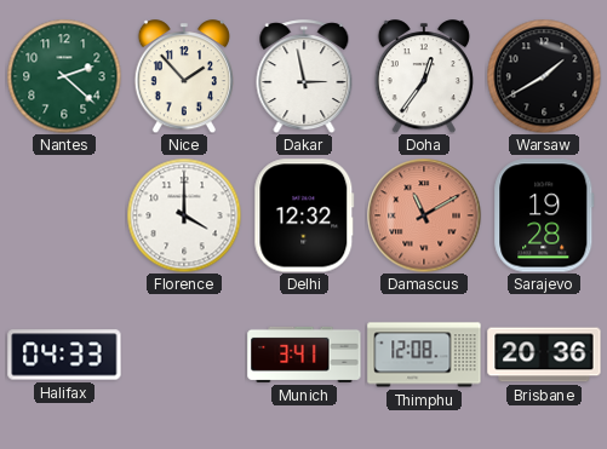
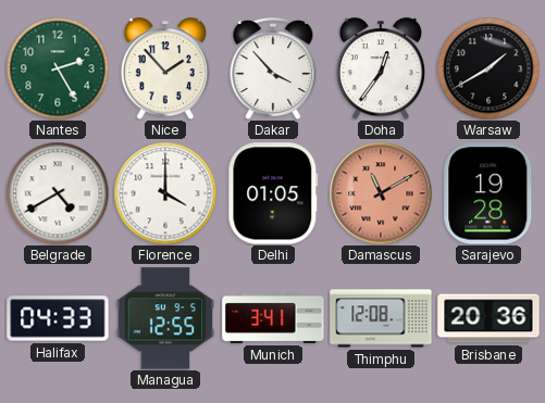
Nantes: 2:22 -> 2:25 (58, 68)
Dakar: 2:58 -> 3:53 (273, 68)
Belgrade: none -> 4:40 (58, 193)
Delhi: 12:32 -> 01:05 (273, 193)
Managua: none -> 12:55 (165, 318)
